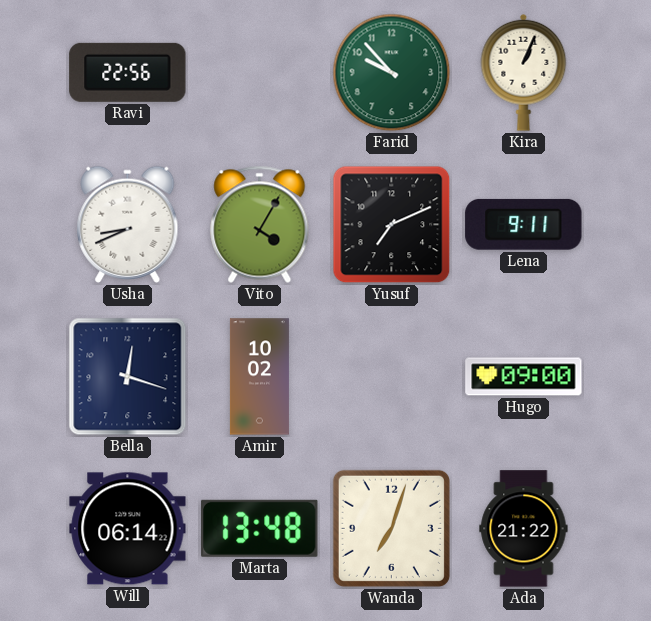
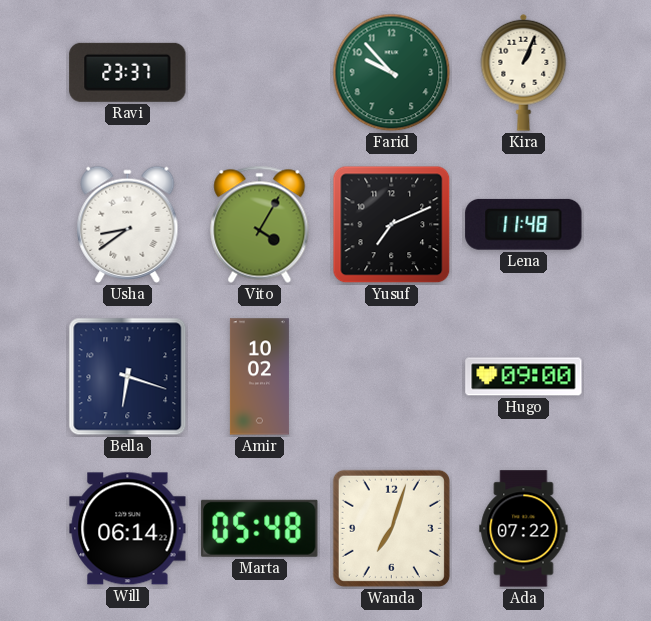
Ravi: 22:56 -> 23:37 (128, 72)
Usha: 8:41 -> 8:39 (128, 224)
Lena: 9:11 -> 11:48 (524, 224)
Bella: 12:18 -> 6:18 (128, 377)
Marta: 13:48 -> 05:48 (260, 528)
Ada: 21:22 -> 07:22 (524, 529)
